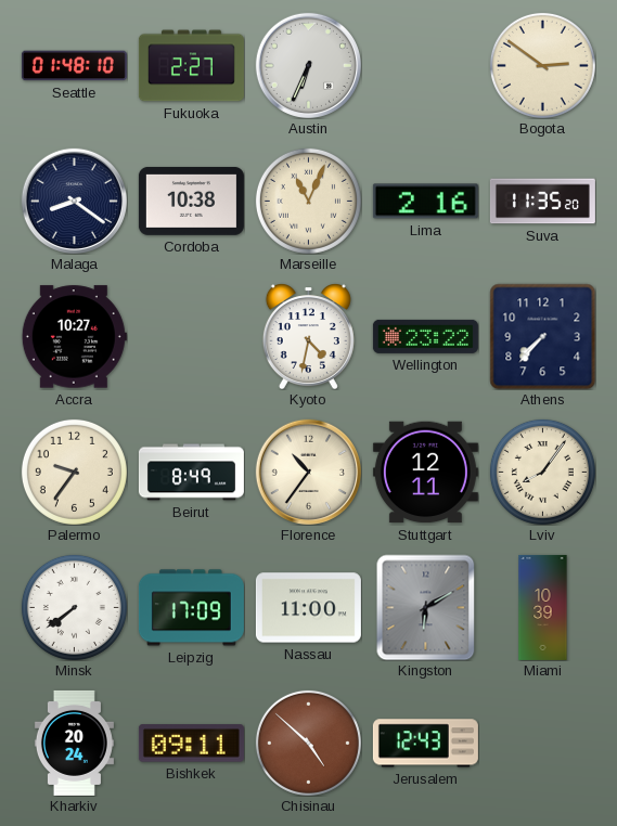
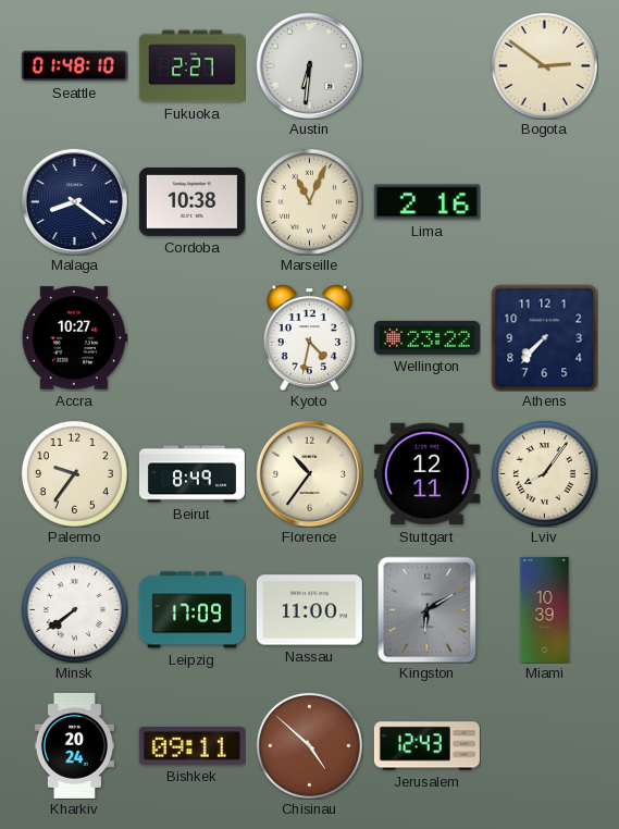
Austin: 6:34 -> 6:31 (309, 65)
Suva: 11:35 -> none (542, 202)
